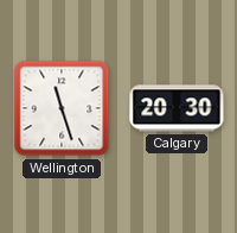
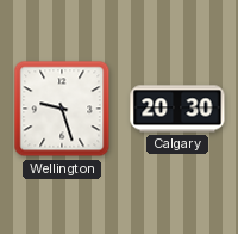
Wellington: 11:27 -> 9:27 (62, 109)
